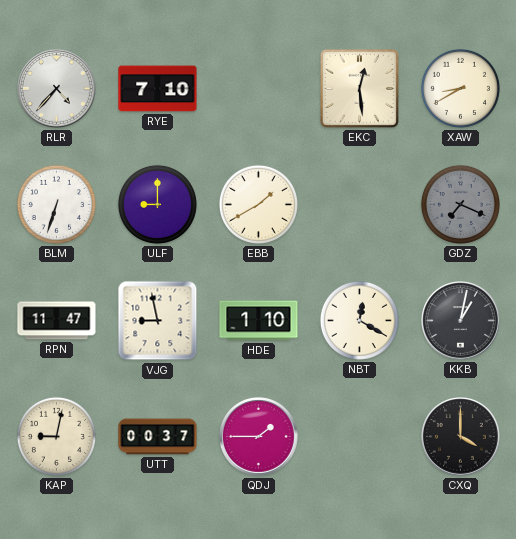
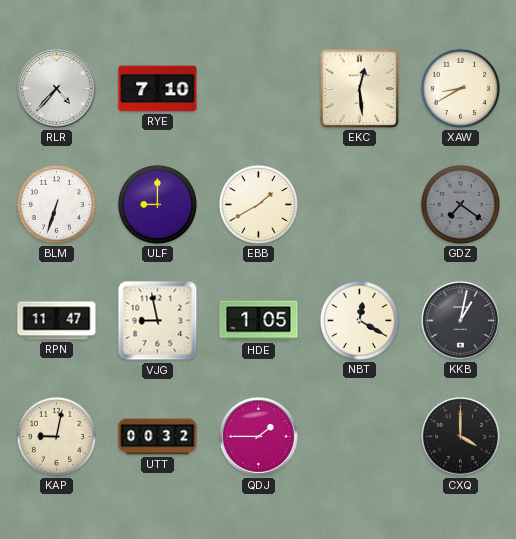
GDZ: 7:19 -> 7:21 (460, 204)
HDE: 1:10 -> 1:05 (259, 321)
UTT: 00:37 -> 00:32 (158, 437)
